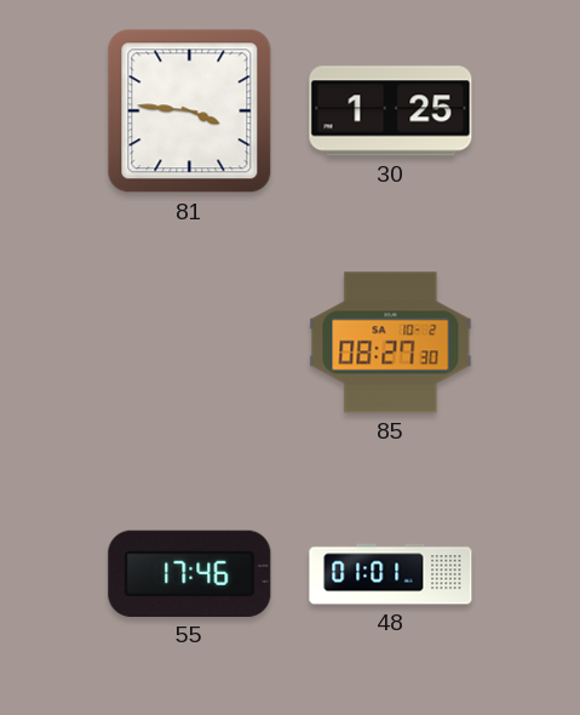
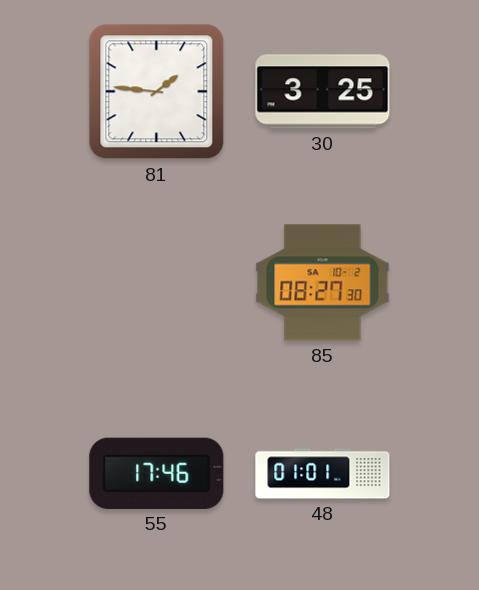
81: 3:46 -> 1:46 (157, 92)
30: 1:25 -> 3:25 (323, 92)
